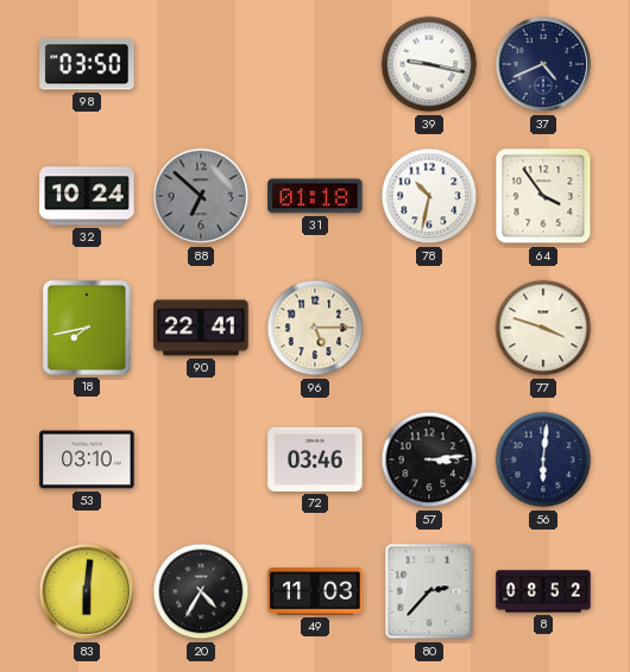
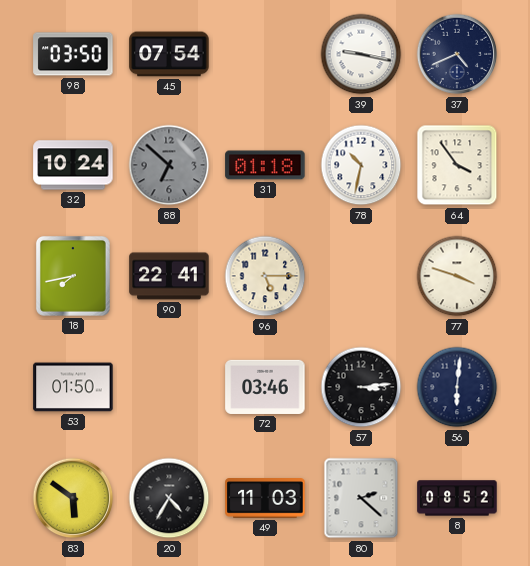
45: none -> 07:54 (169, 54)
53: 03:10 -> 01:50 (73, 387)
83: 6:01 -> 5:51 (73, 498)
80: 2:37 -> 2:22 (361, 498)
